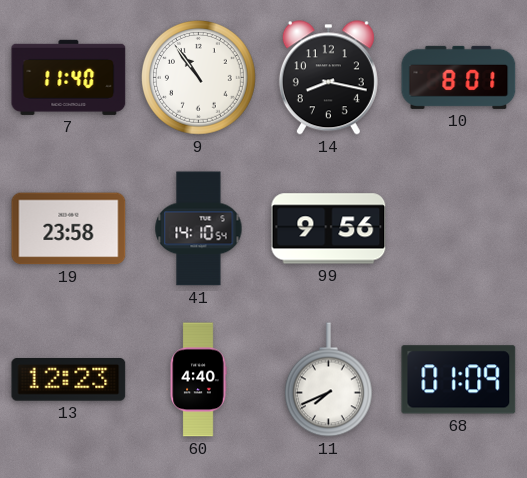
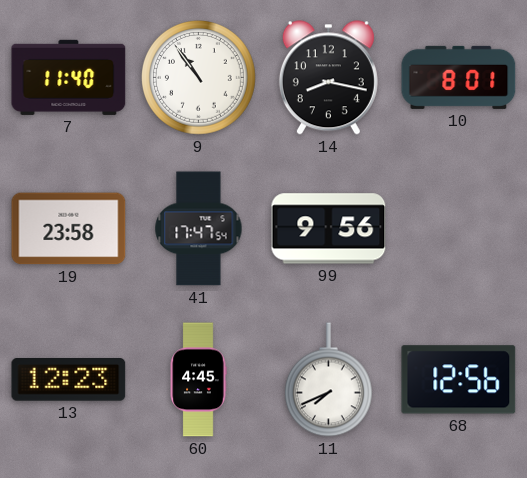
41: 14:10 -> 17:47 (199, 229)
60: 4:40 -> 4:45 (198, 380)
68: 01:09 -> 12:56 (459, 380)
